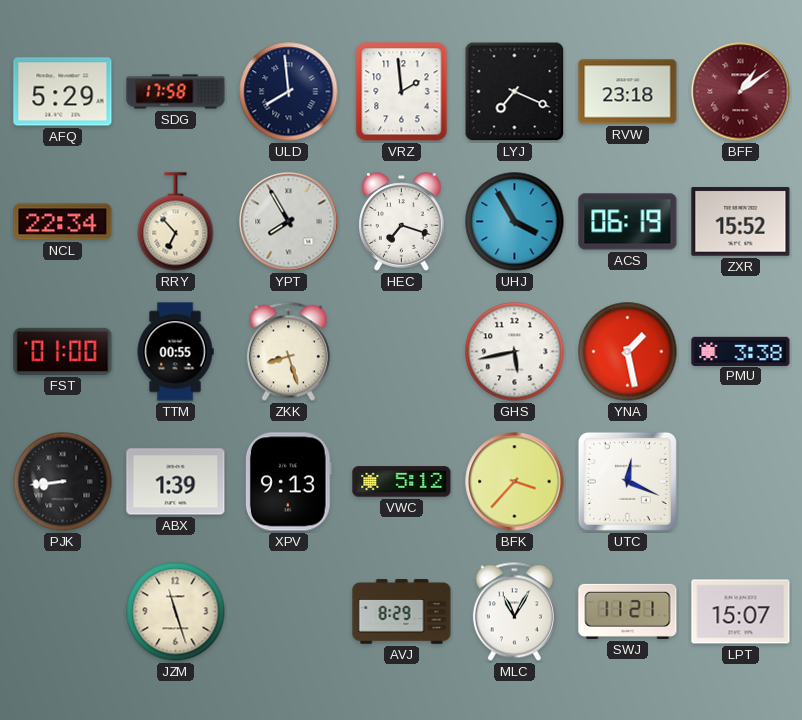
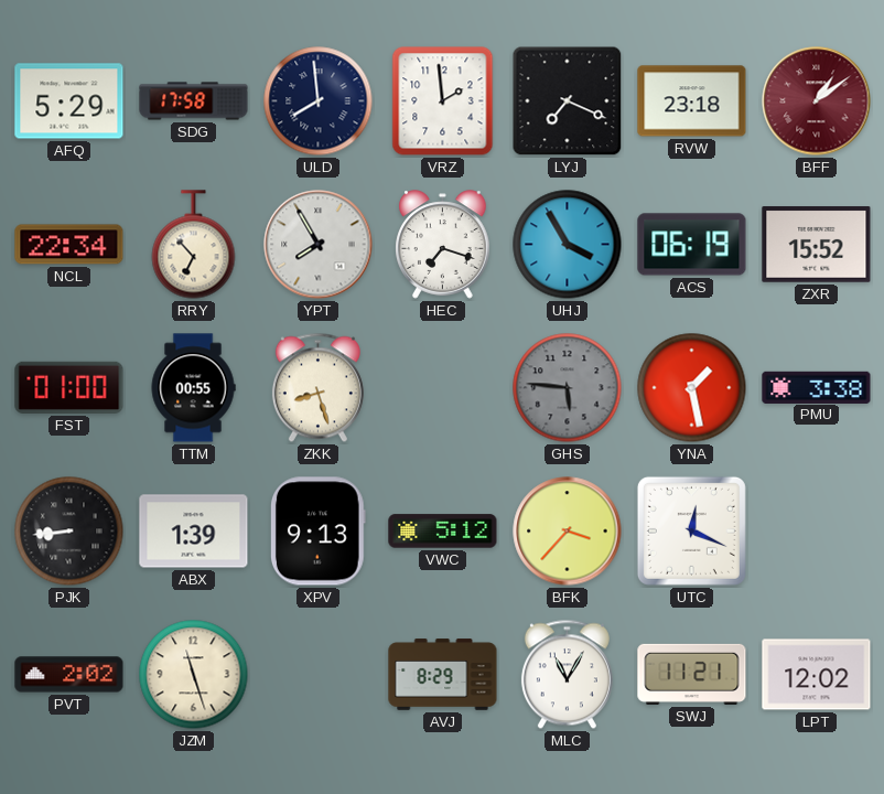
GHS: 5:43 -> 5:46 (568, 388)
GHS dial: white -> grey (568, 388)
PVT: none -> 2:02 (69, 675)
LPT: 15:07 -> 12:02 (817, 675)
